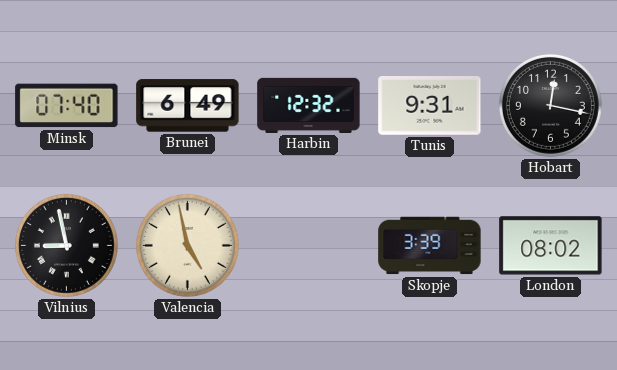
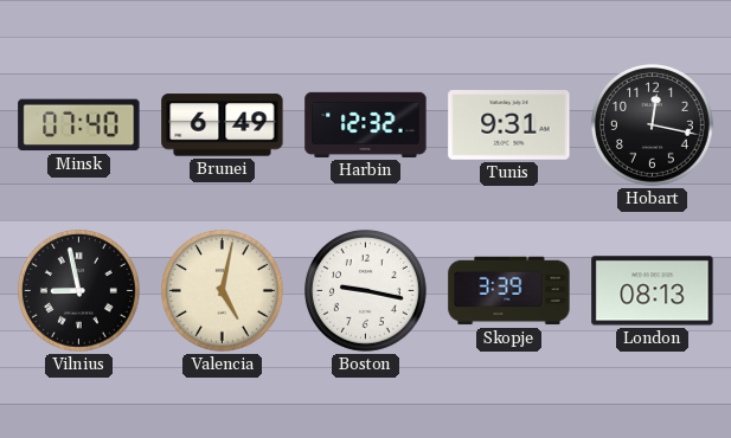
Valencia: 4:58 -> 5:02 (222, 290)
Boston: none -> 9:17 (365, 290)
London: 08:02 -> 08:13 (653, 291)
